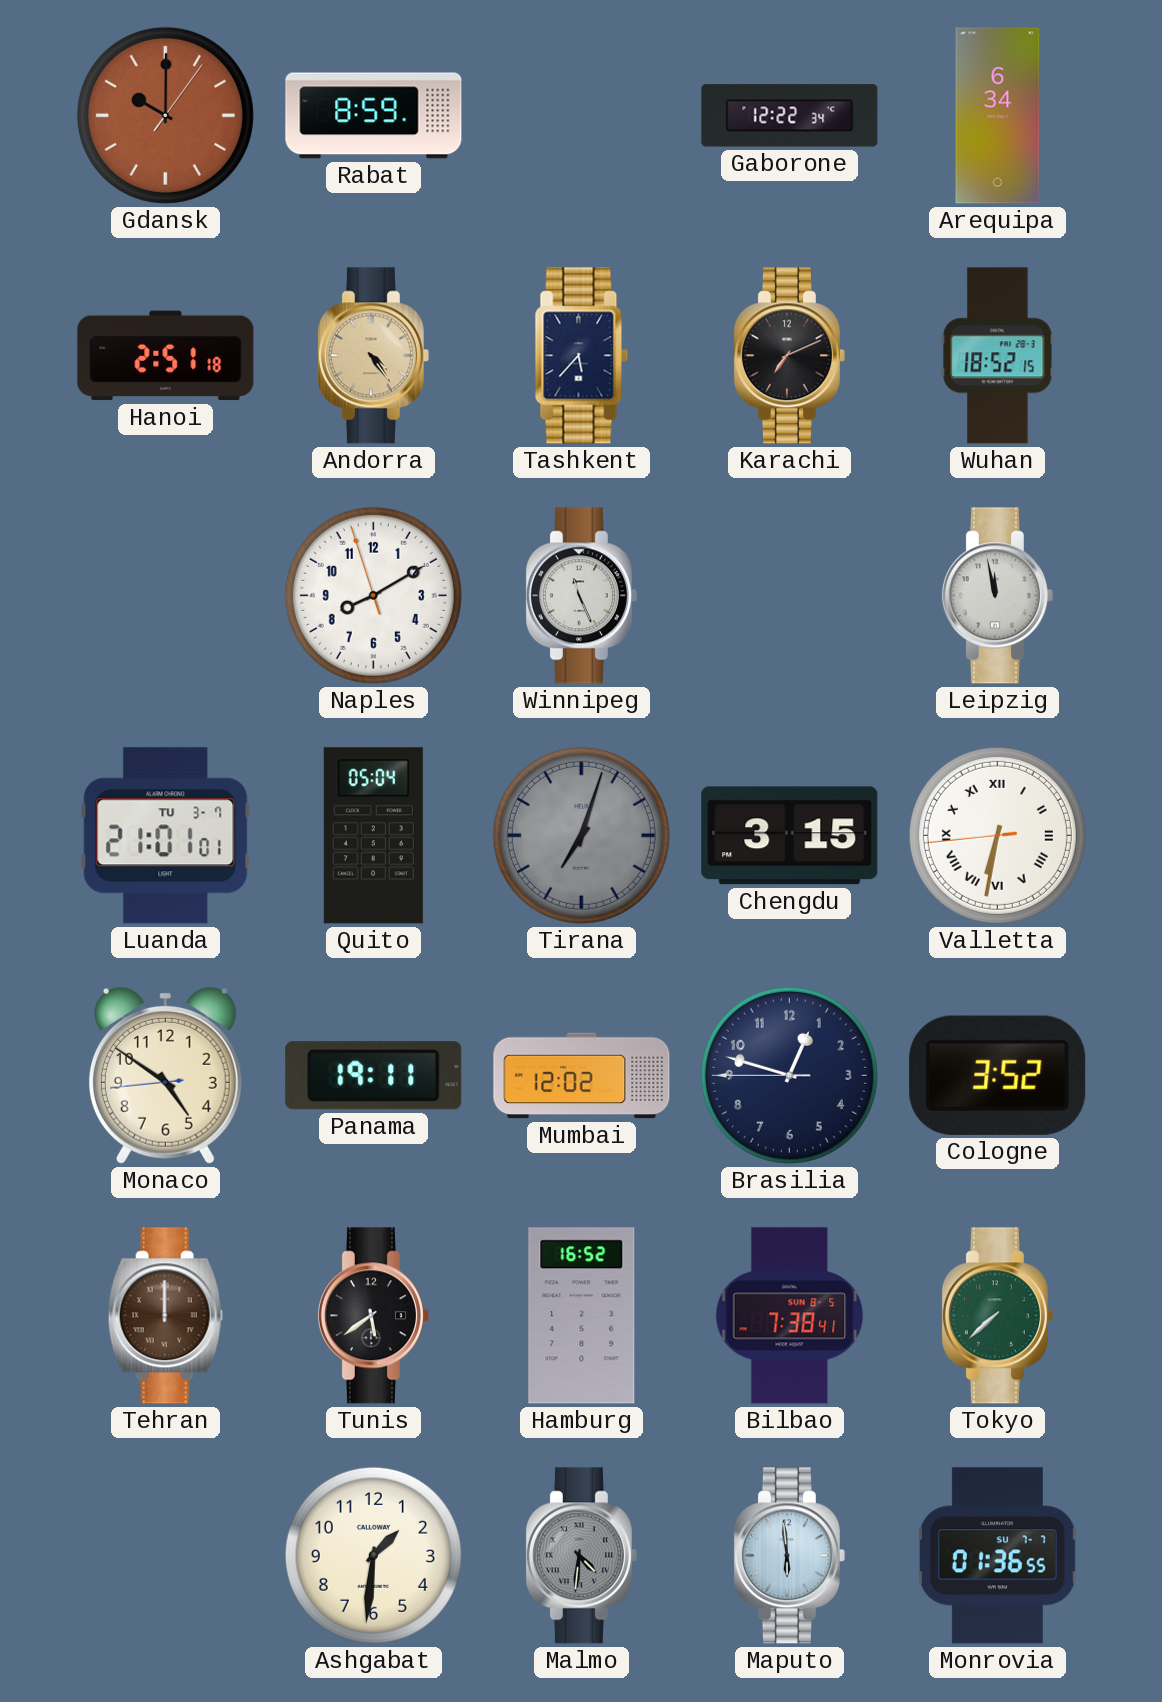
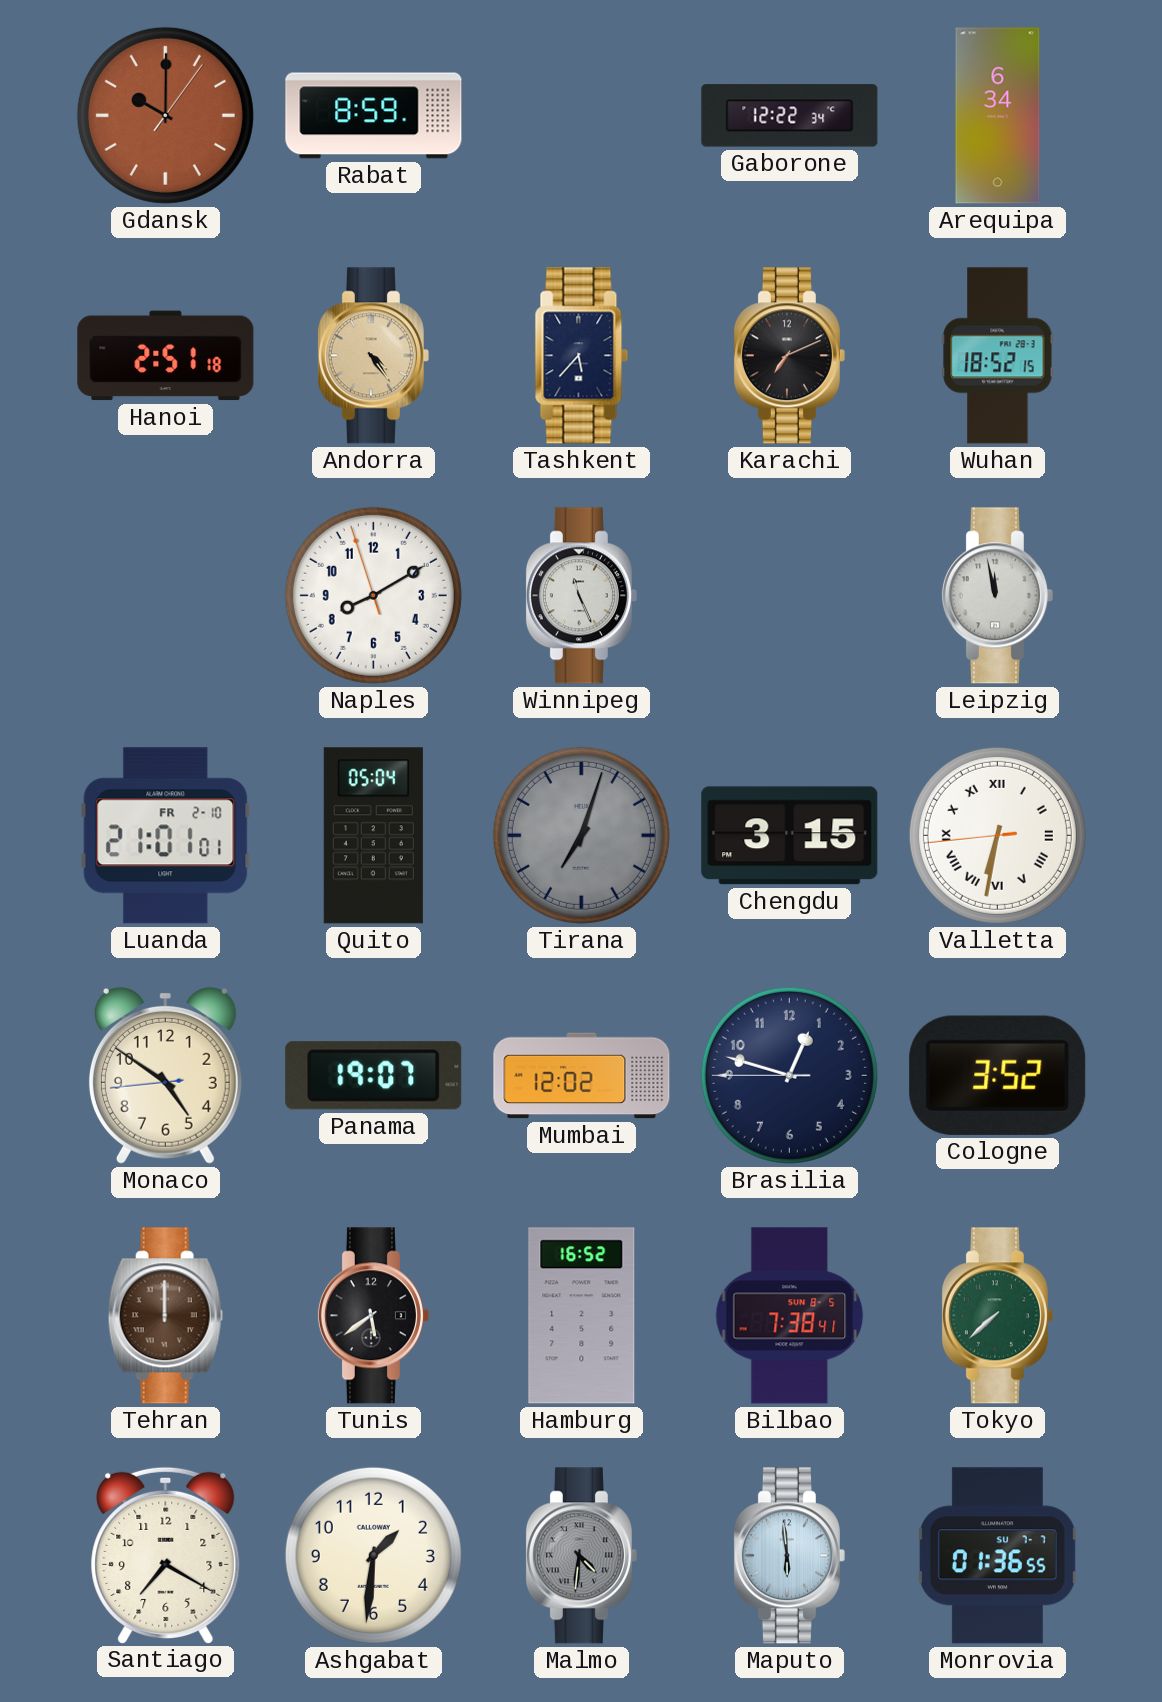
Luanda date: TU 3-7 -> FR 2-10 (166, 836)
Panama: 19:11 -> 19:07 (374, 1076)
Santiago: none -> 7:20 (166, 1555)
